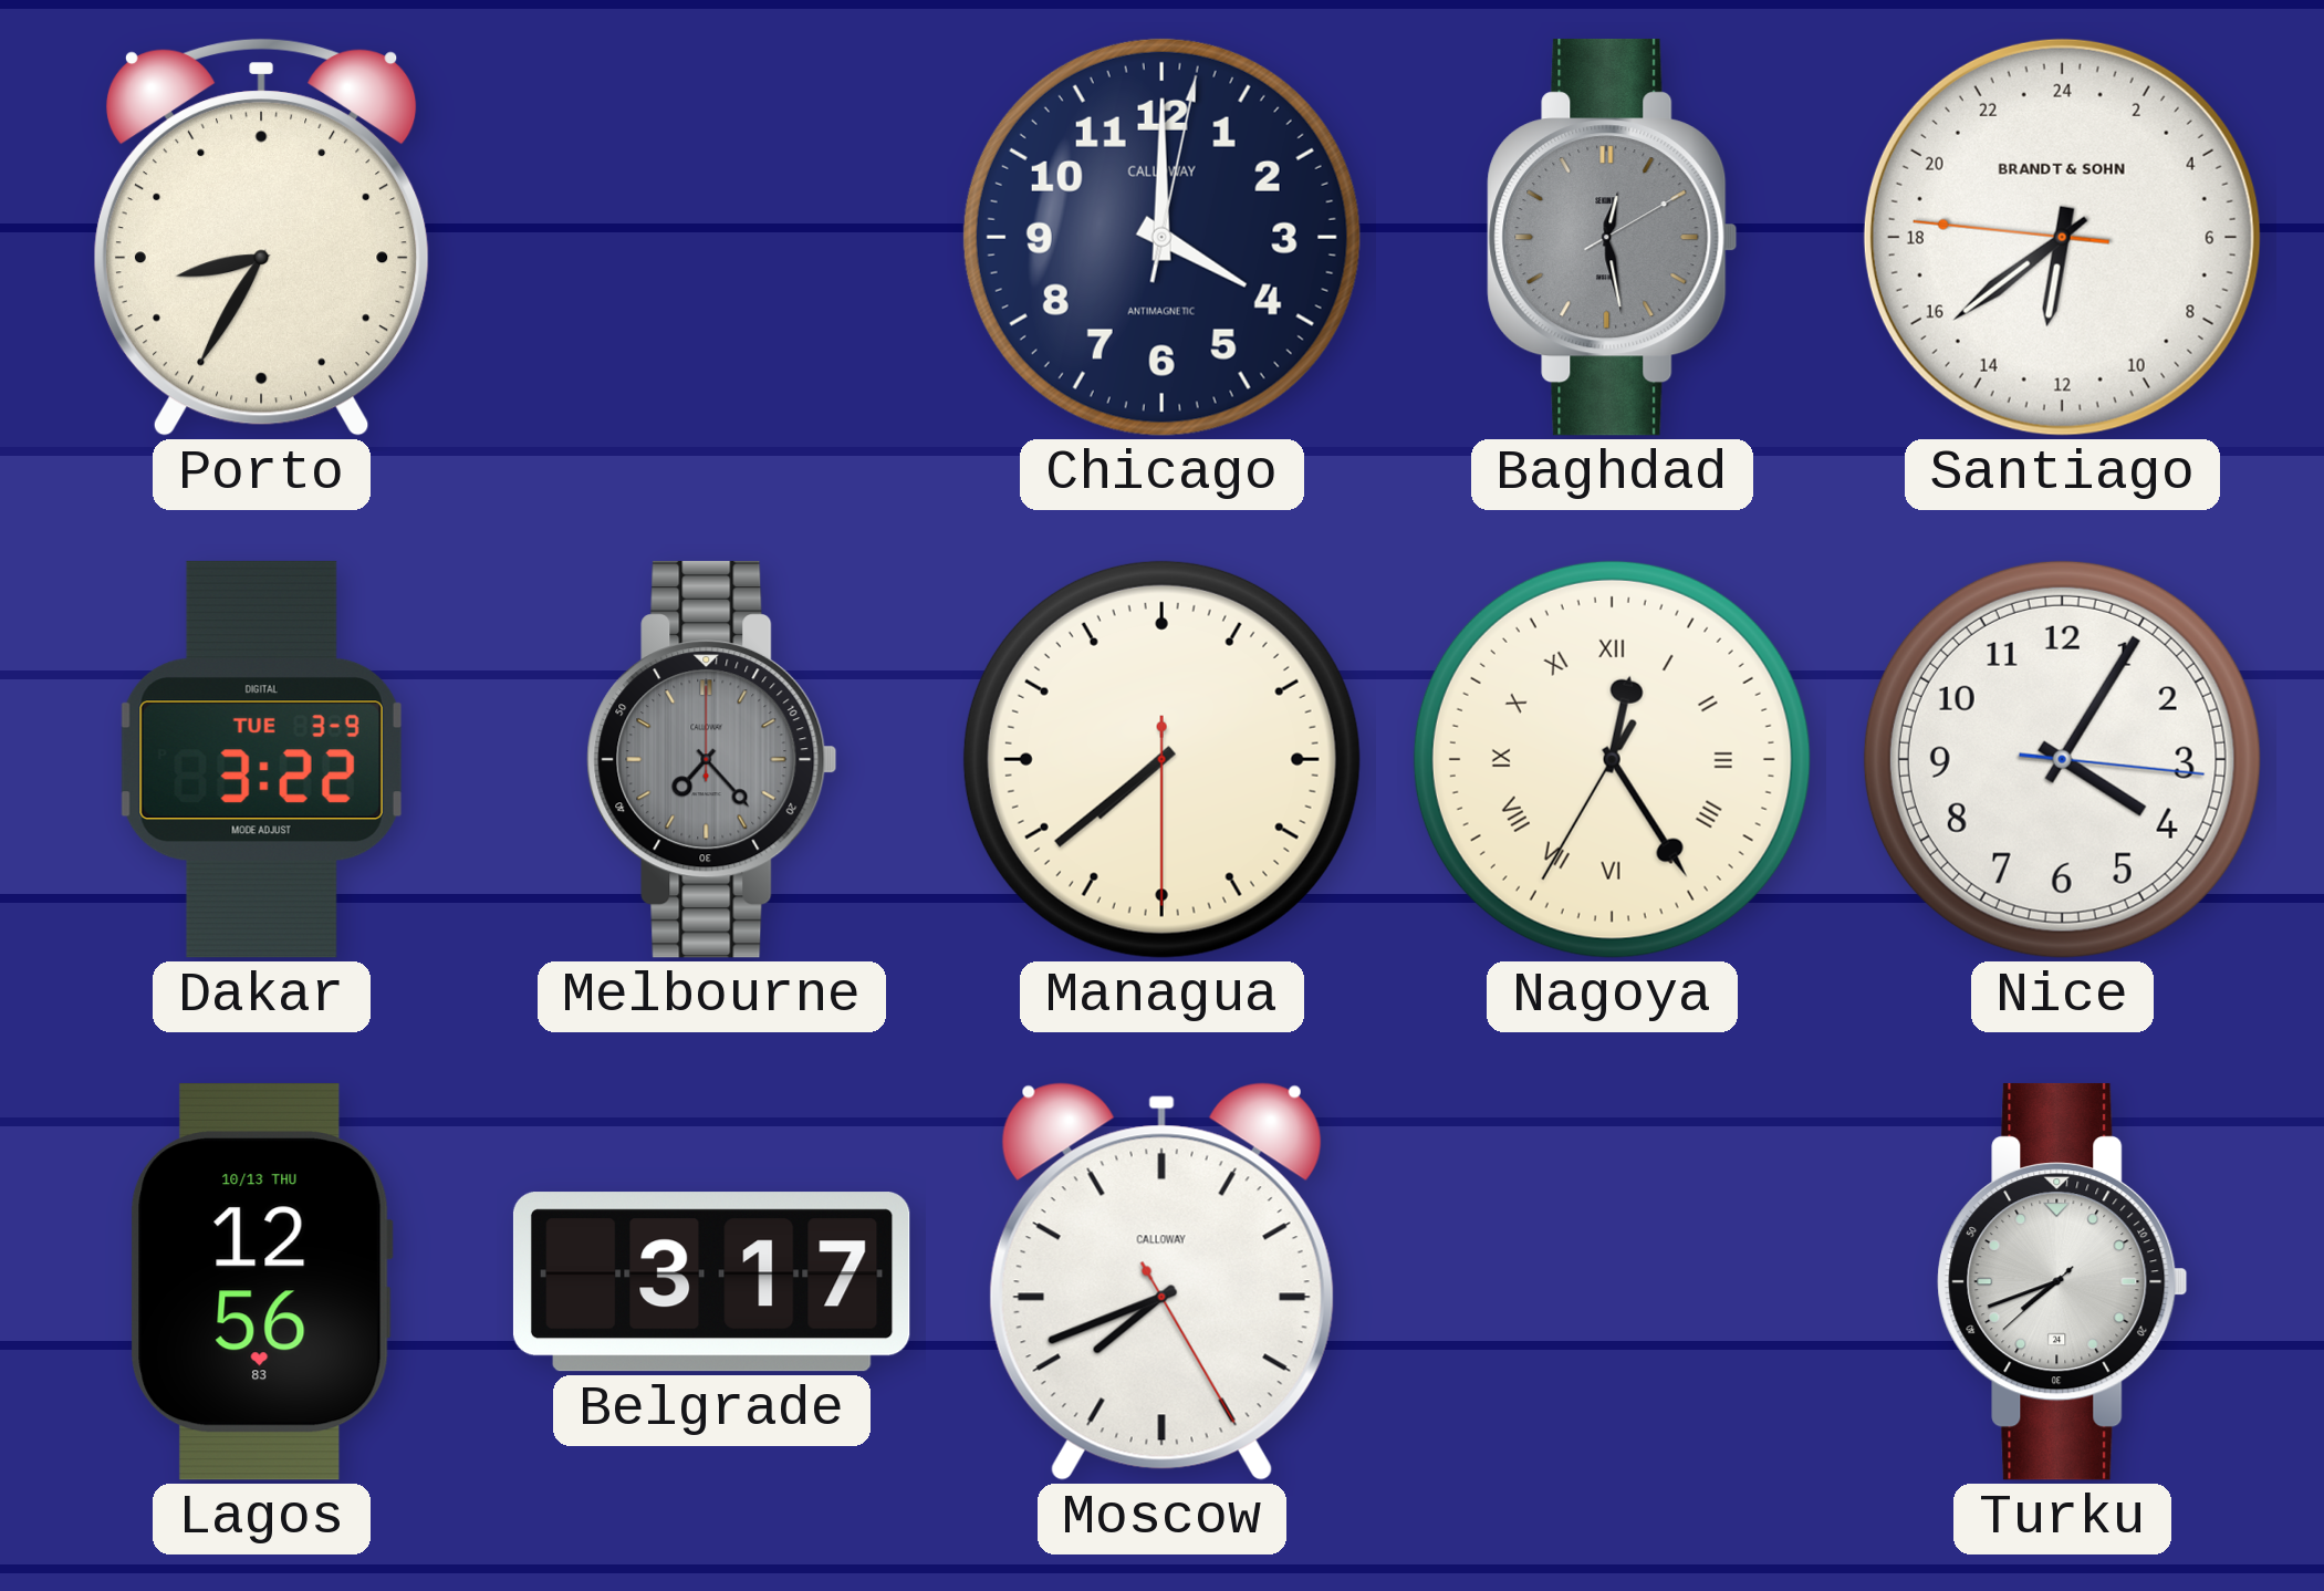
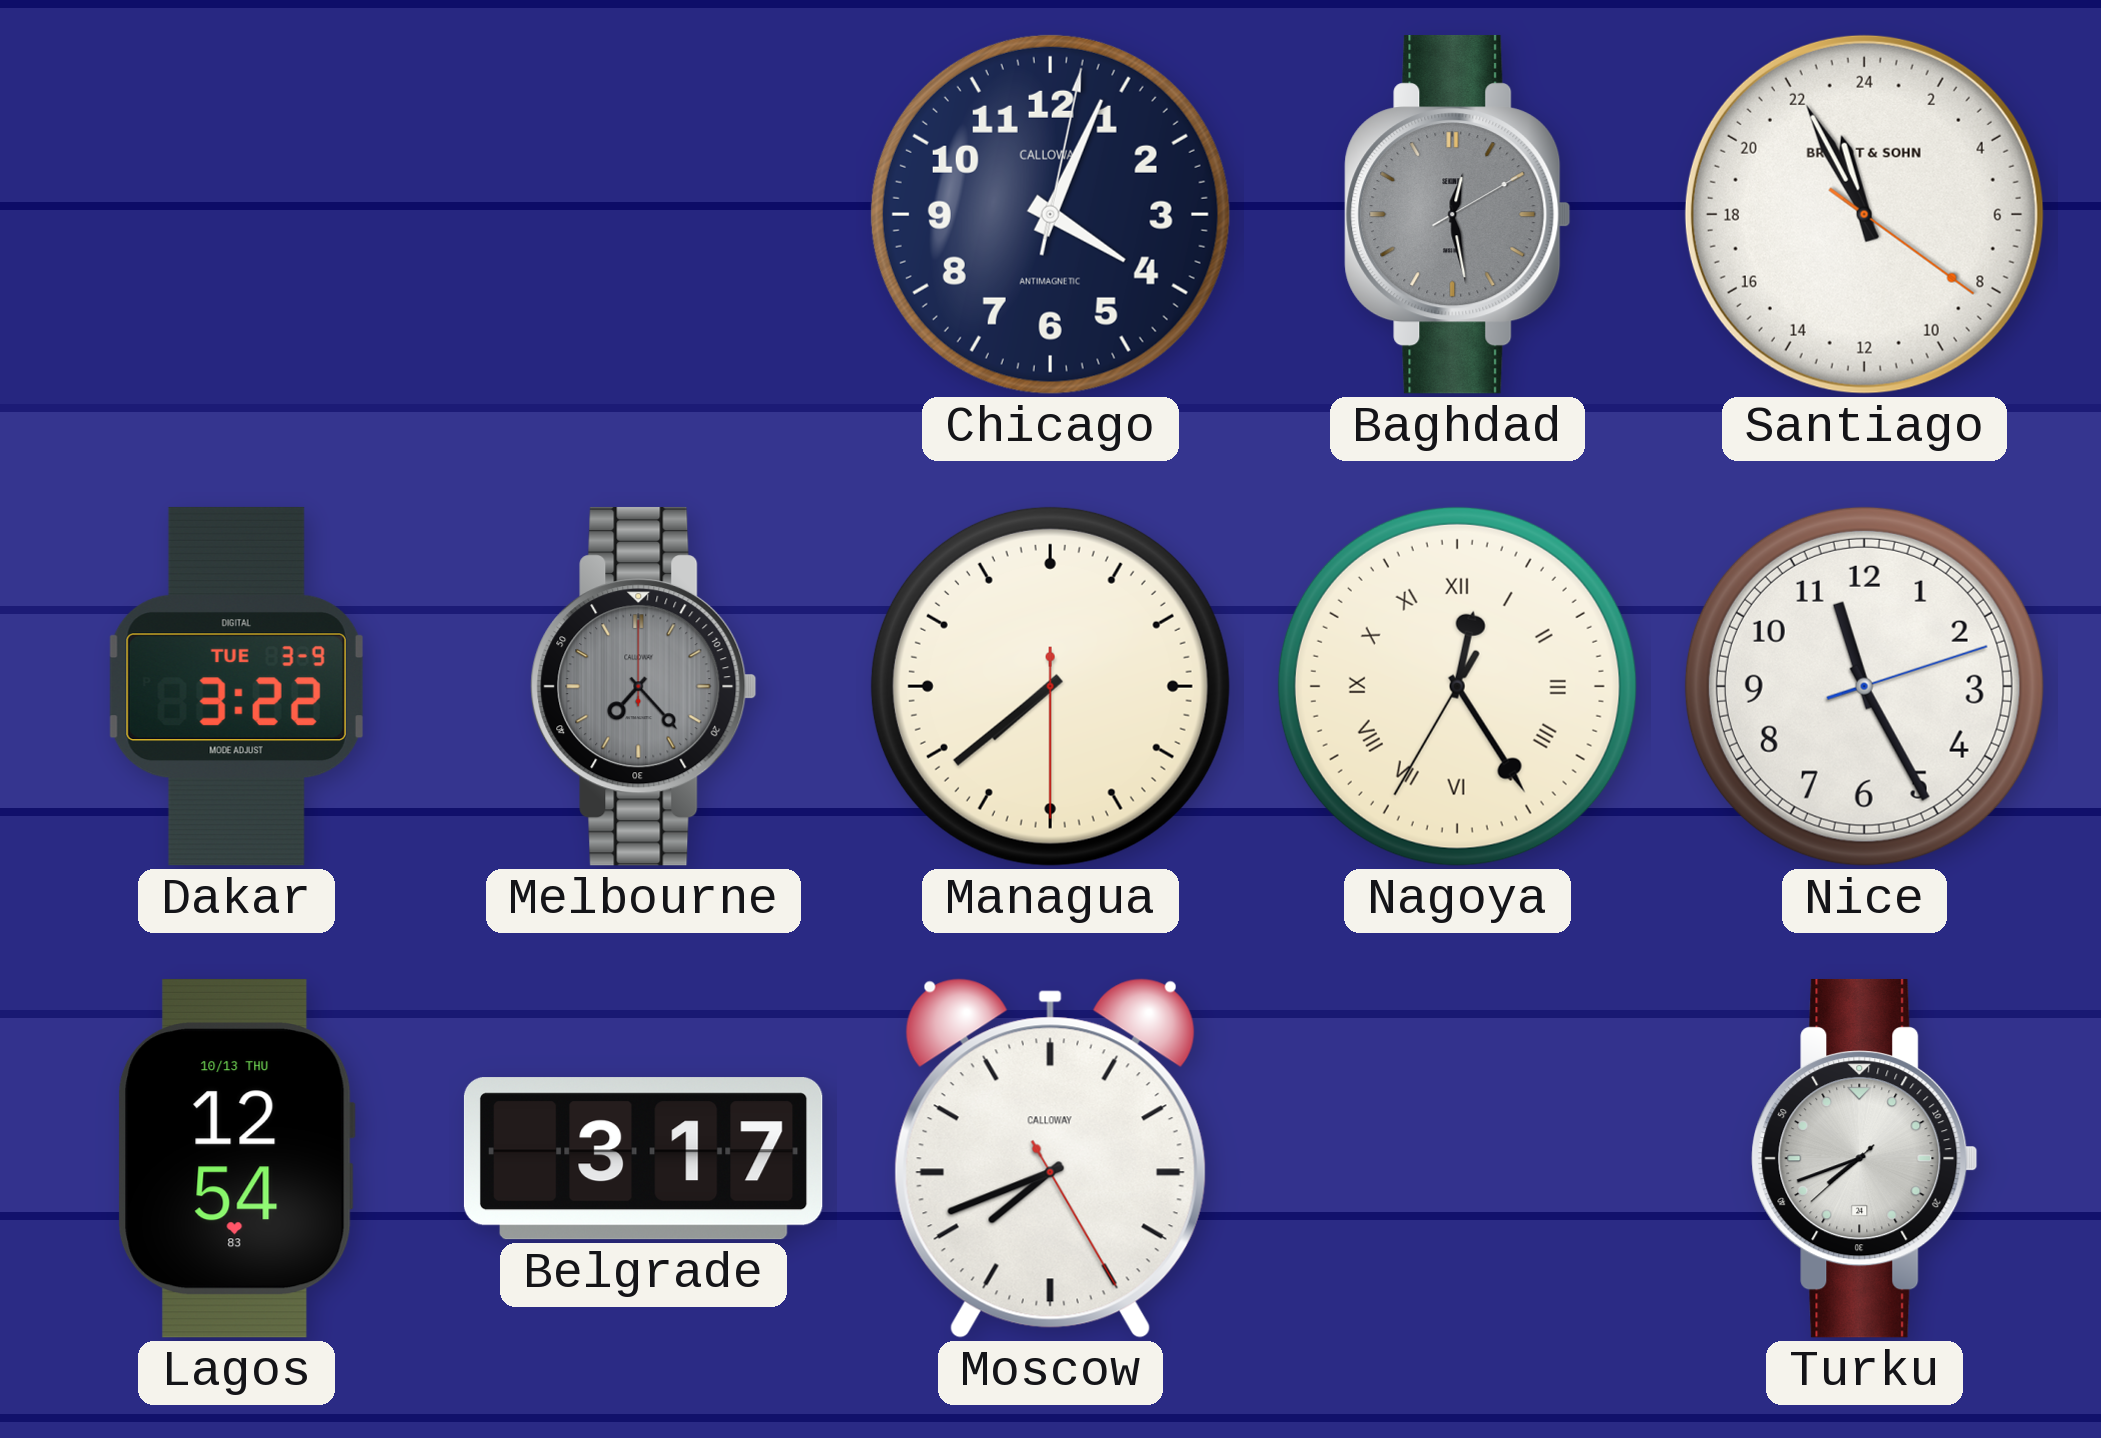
Porto: 8:35 -> none (261, 238)
Chicago: 4:00 -> 4:04 (1050, 214)
Santiago: 12:38 -> 22:55 (1864, 214)
Nice: 4:05 -> 11:25 (1864, 686)
Lagos: 12:56 -> 12:54 (236, 1158)
